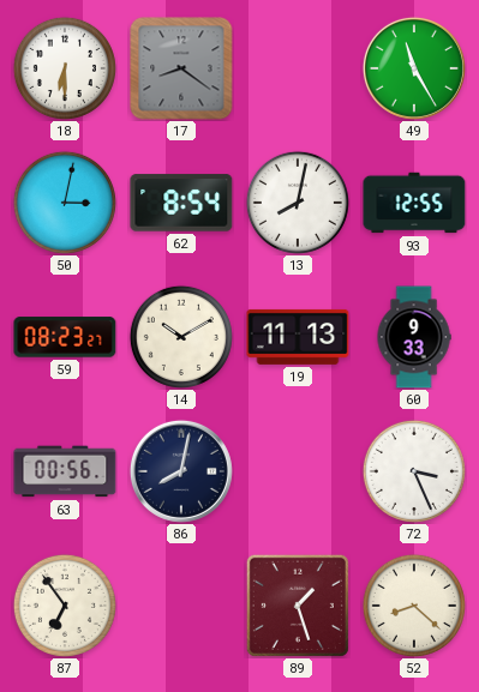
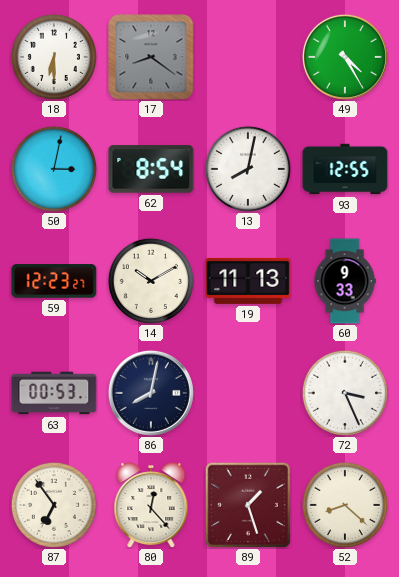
49: 11:25 -> 4:25 (345, 57)
59: 08:23 -> 12:23 (54, 281)
63: 00:56 -> 00:53 (54, 393)
80: none -> 12:23 (151, 506)
